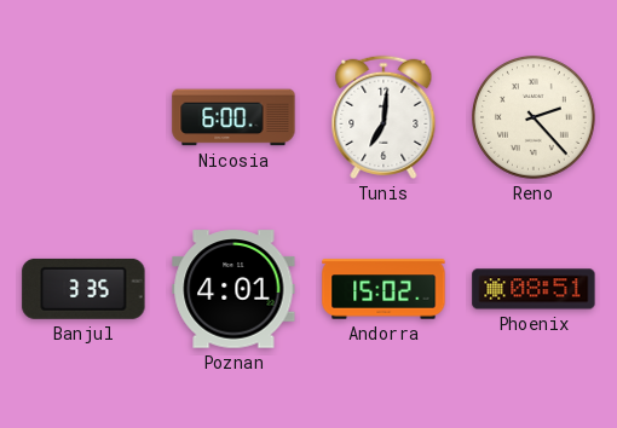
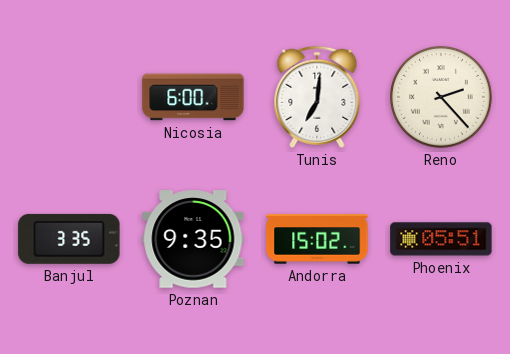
Poznan: 4:01 -> 9:35 (193, 239)
Phoenix: 08:51 -> 05:51 (441, 239)
